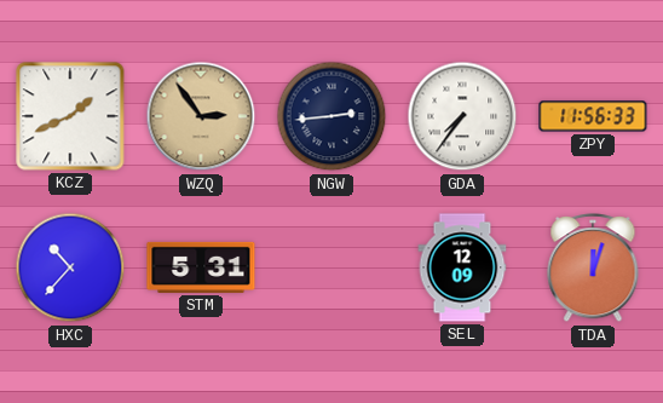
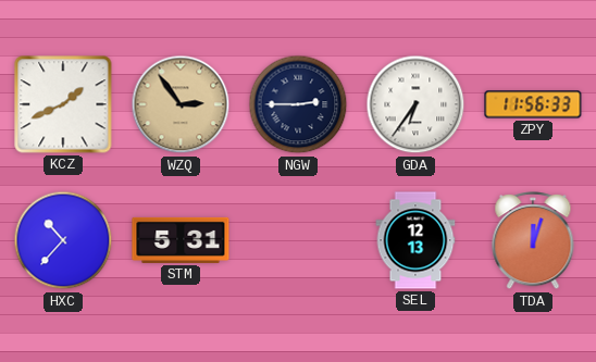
NGW: 2:44 -> 2:45 (298, 104)
GDA: 7:36 -> 6:36 (415, 104)
SEL: 12:09 -> 12:13 (415, 240)
